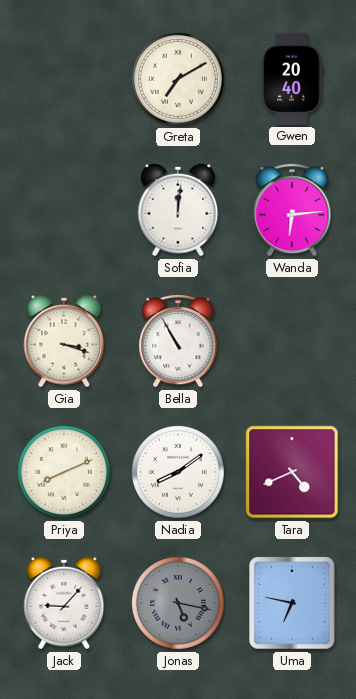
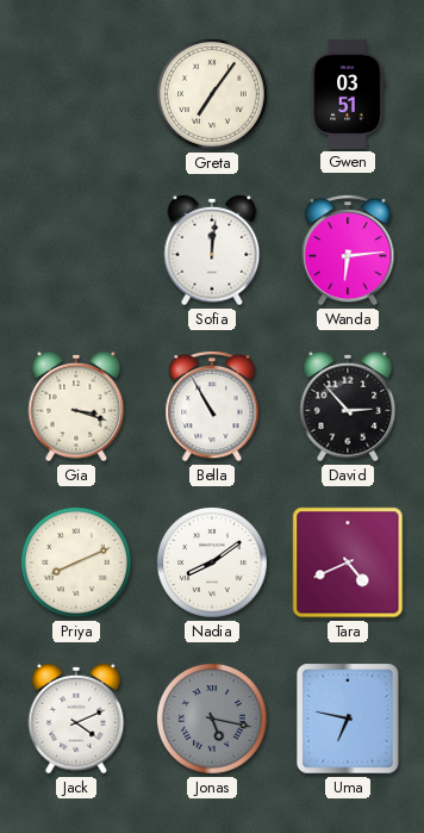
Greta: 7:10 -> 7:06 (212, 94)
Gwen: 20:40 -> 03:51 (348, 94)
David: none -> 2:53 (348, 406)
Jack: 9:07 -> 4:11 (76, 719)
